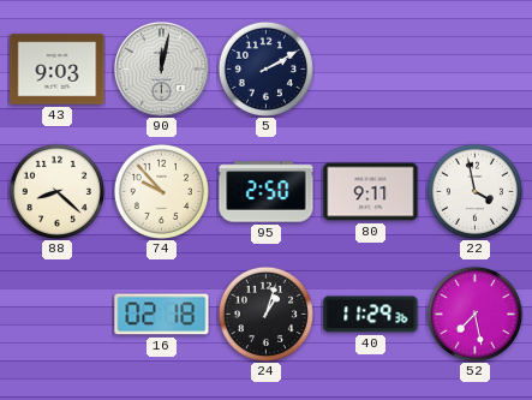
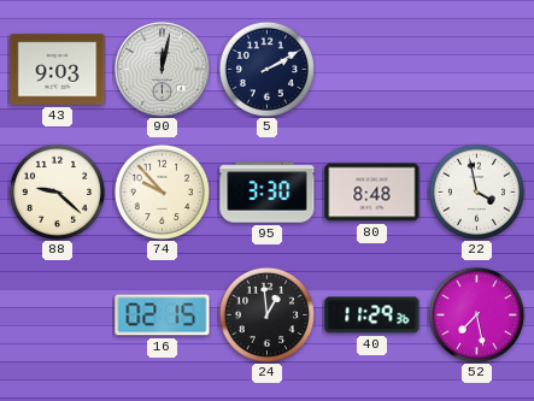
88: 8:22 -> 9:22 (57, 191)
95: 2:50 -> 3:30 (268, 193)
80: 9:11 -> 8:48 (372, 193)
16: 02:18 -> 02:15 (163, 316)
24: 1:03 -> 12:59 (266, 314)
